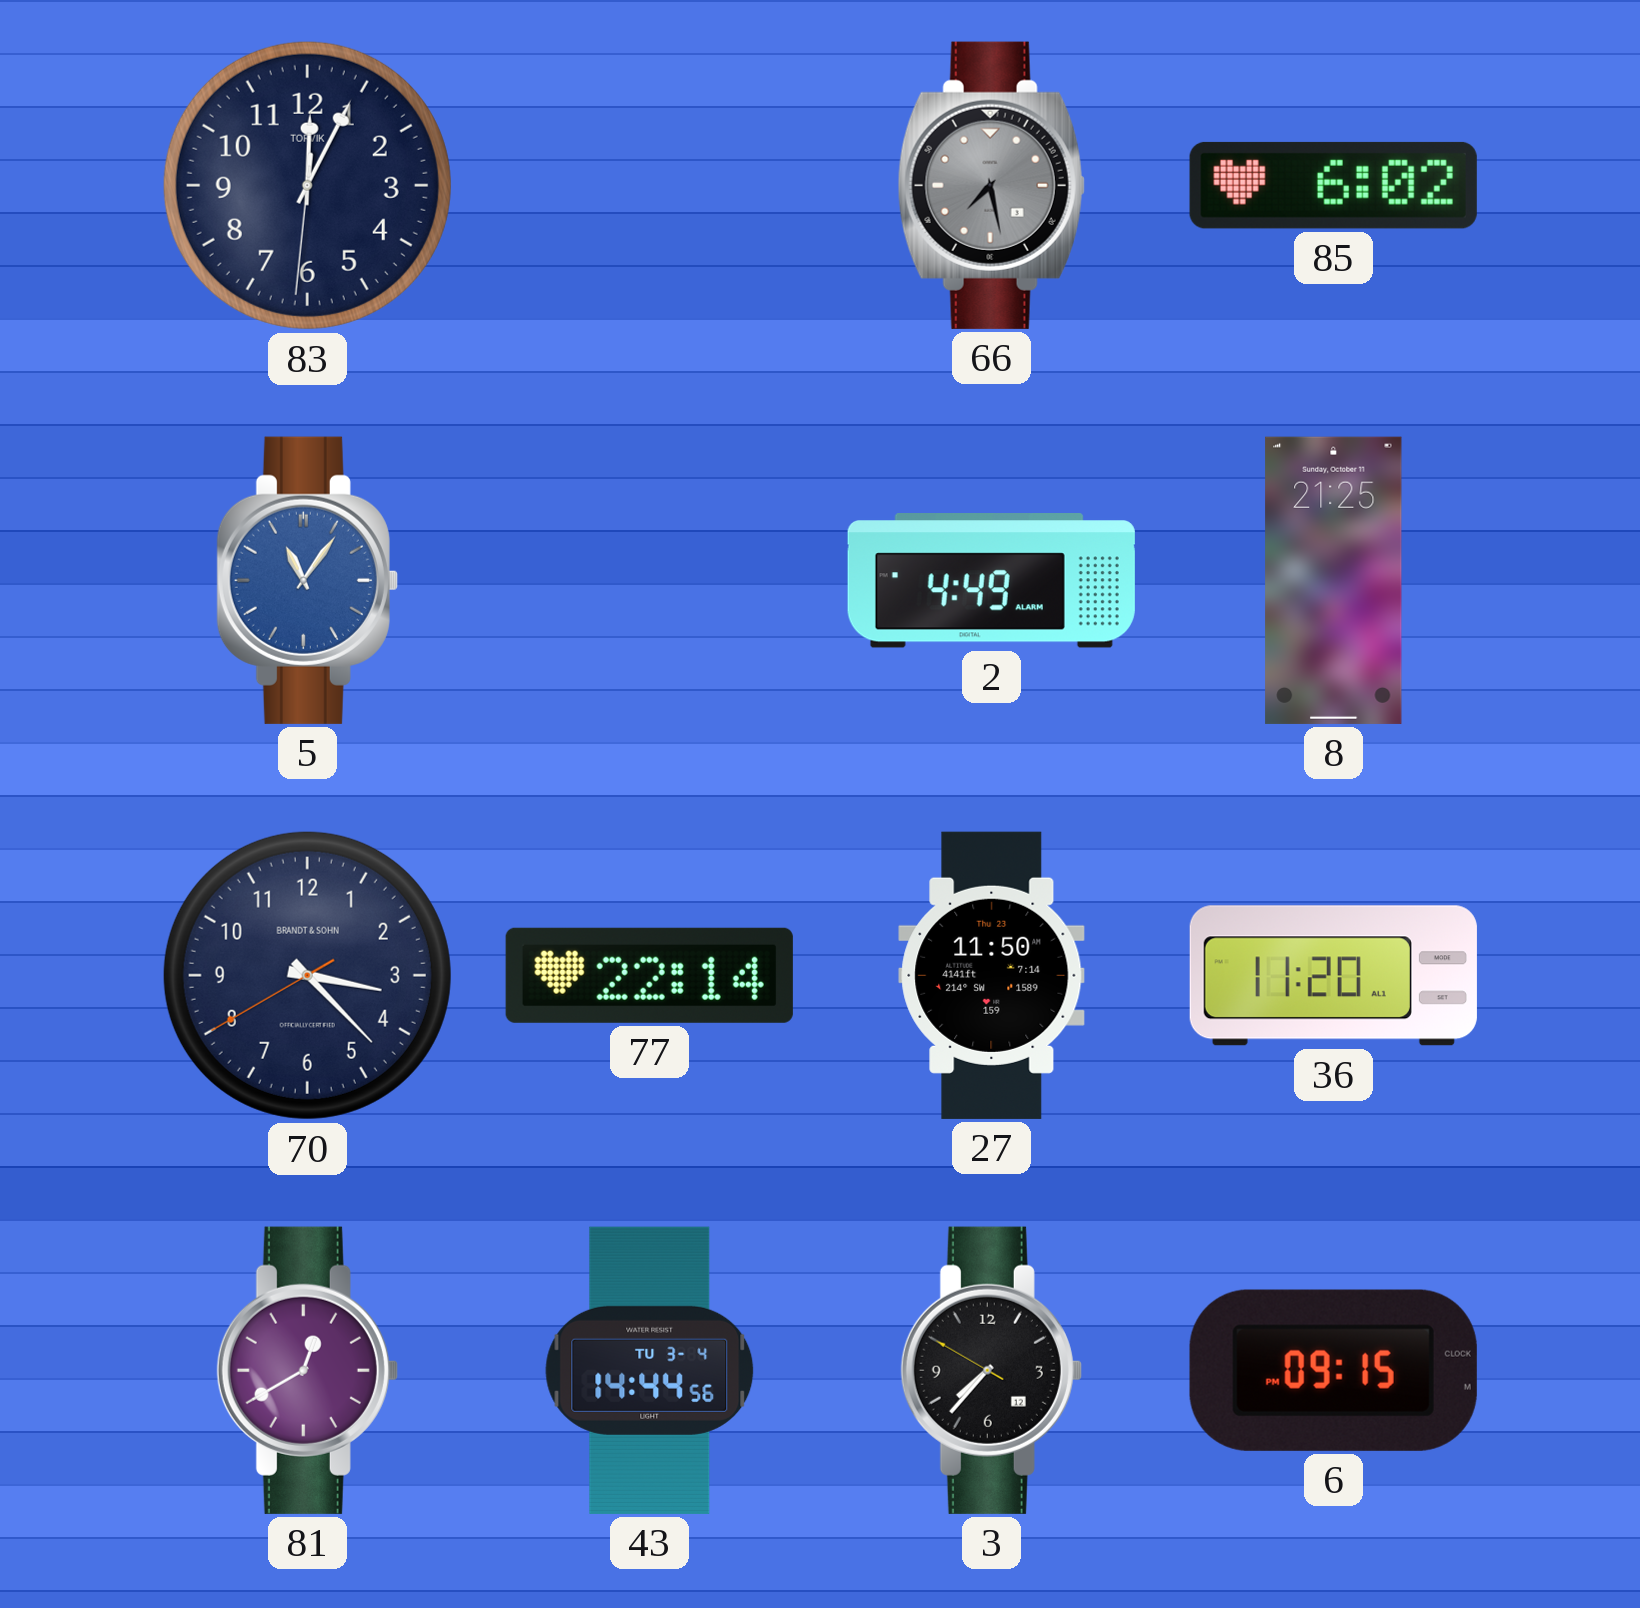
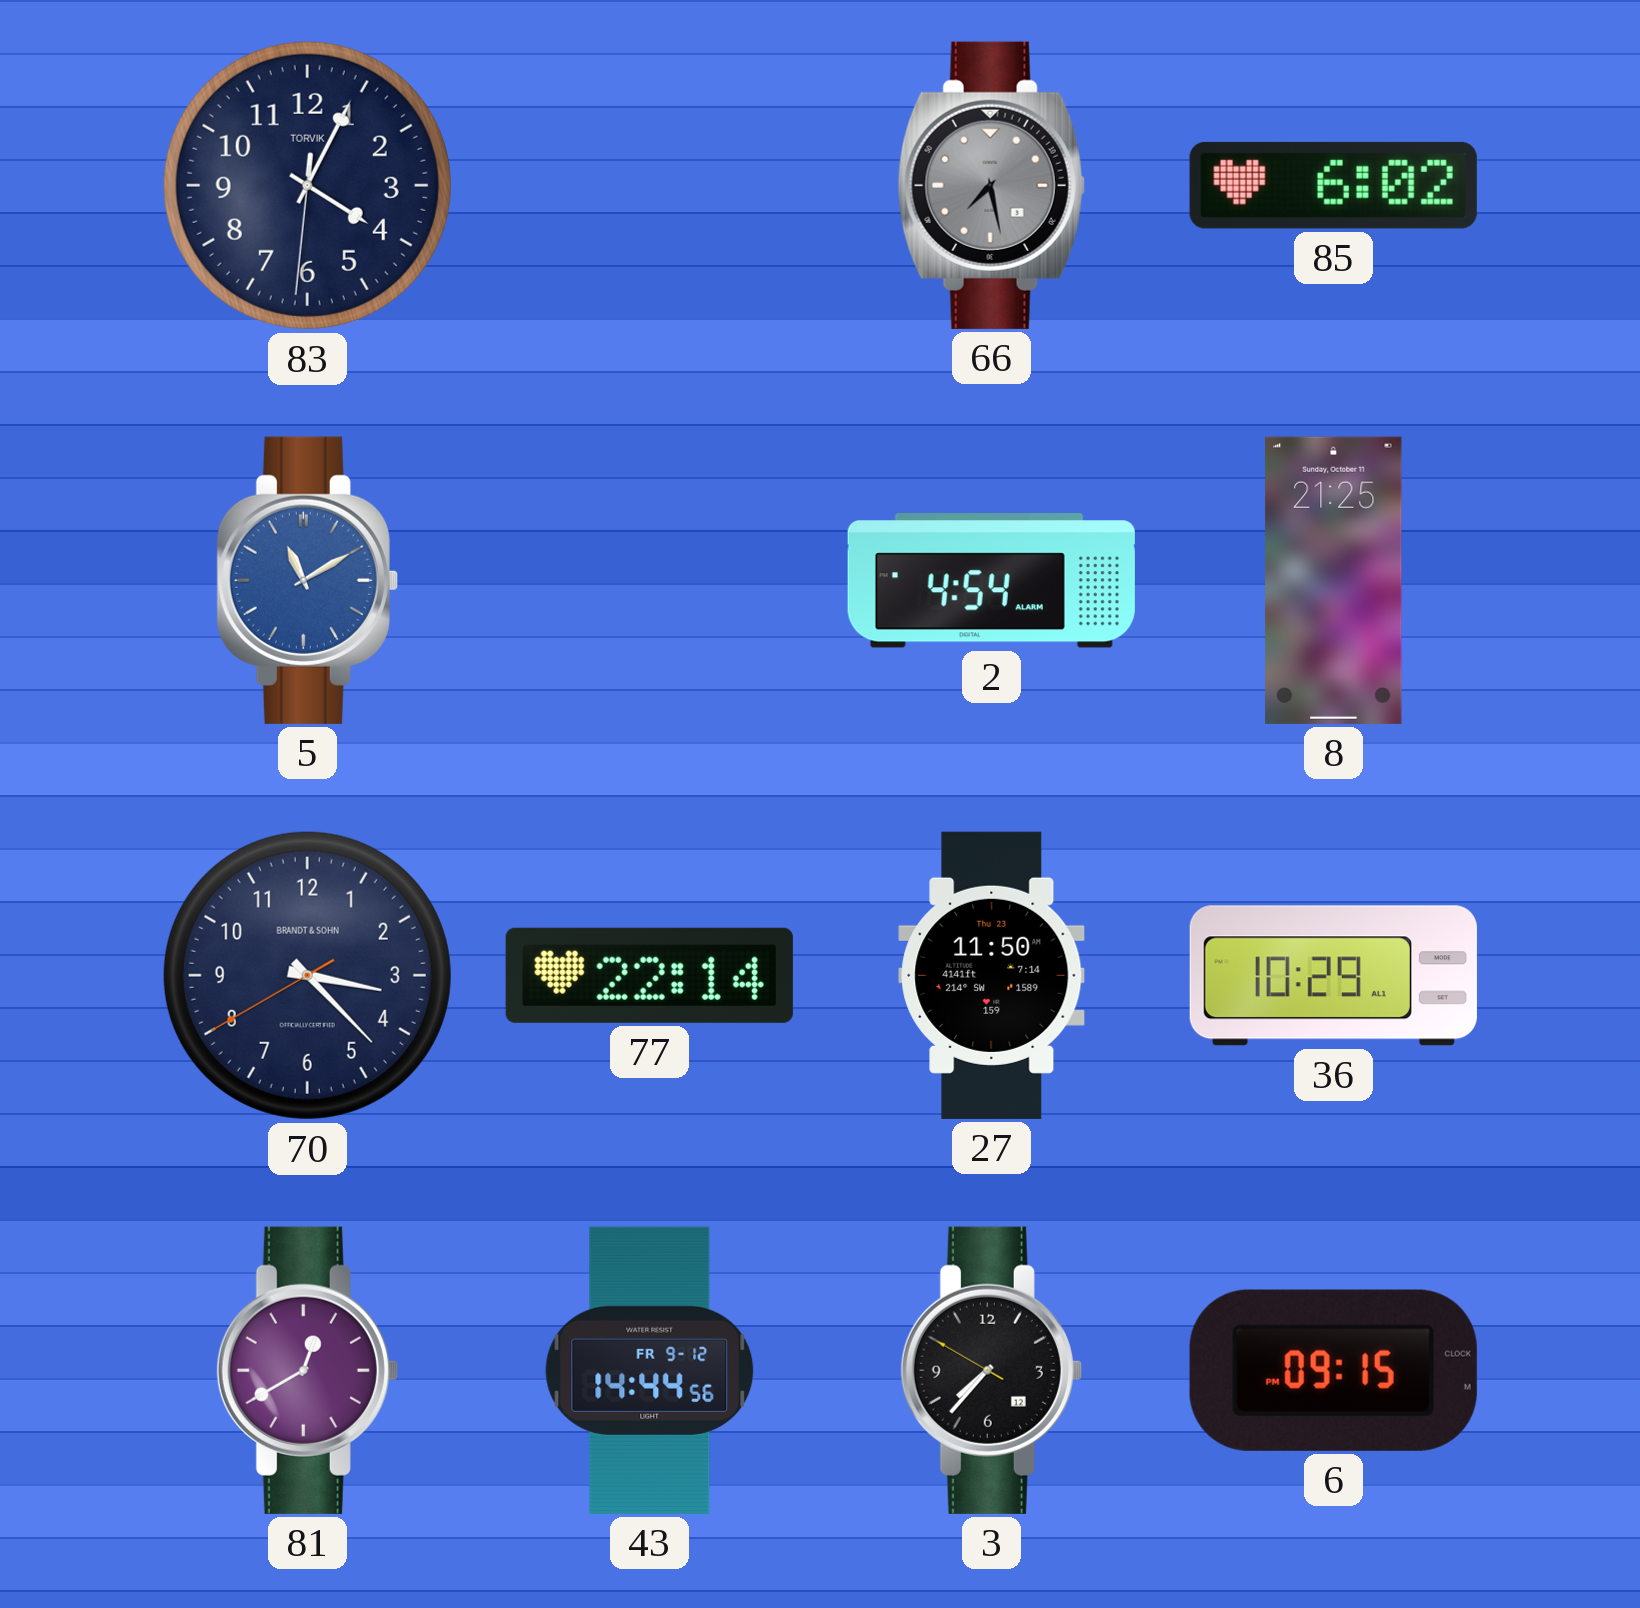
83: 12:04 -> 4:04 (307, 185)
5: 11:06 -> 11:10 (307, 580)
2: 4:49 -> 4:54 (991, 581)
36: 11:20 -> 10:29 (1333, 976)
43 date: TU 3-4 -> FR 9-12 (650, 1370)
